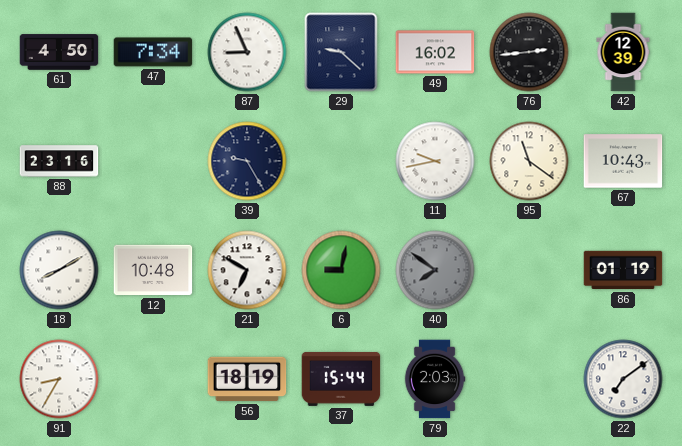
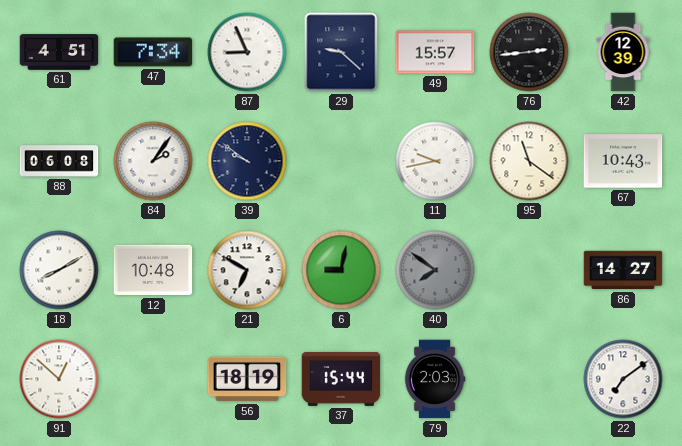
61: 4:50 -> 4:51 (59, 52)
49: 16:02 -> 15:57 (435, 52)
88: 23:16 -> 06:08 (59, 161)
84: none -> 2:06 (153, 161)
39: 9:25 -> 9:51 (247, 161)
86: 01:19 -> 14:27 (623, 270)
91: 8:35 -> 12:52 (59, 379)
